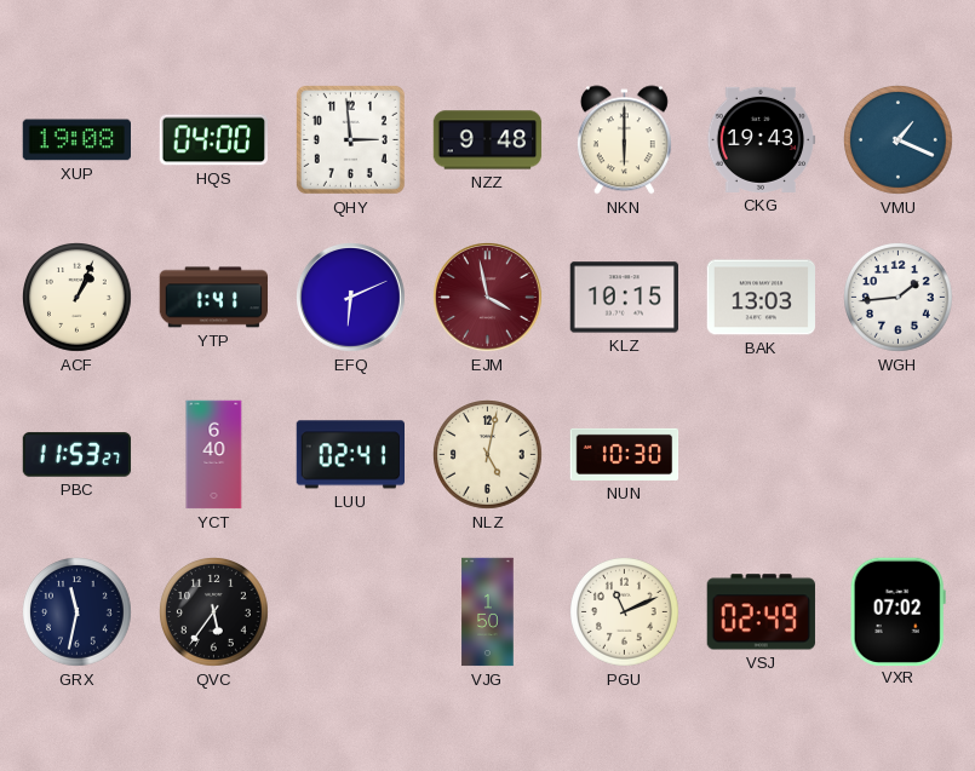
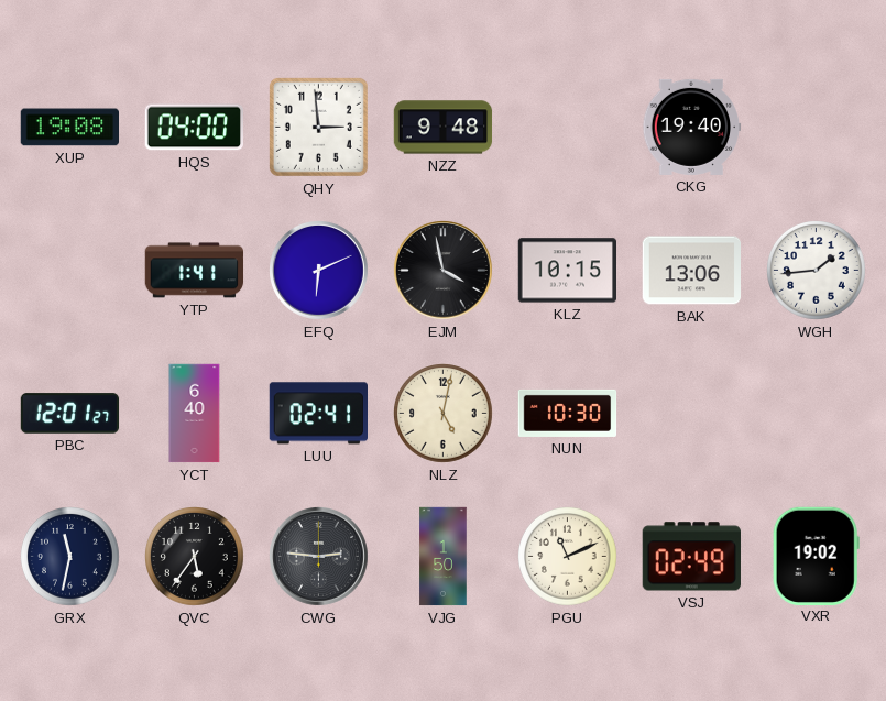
NKN: 6:00 -> none (624, 140)
CKG: 19:43 -> 19:40 (692, 127)
VMU: 1:19 -> none (899, 140)
ACF: 1:04 -> none (78, 298)
EJM dial: burgundy -> black (444, 271)
BAK: 13:03 -> 13:06 (692, 271)
PBC: 11:53 -> 12:01 (70, 414)
CWG: none -> 2:46 (319, 557)
VXR: 07:02 -> 19:02 (816, 556)
